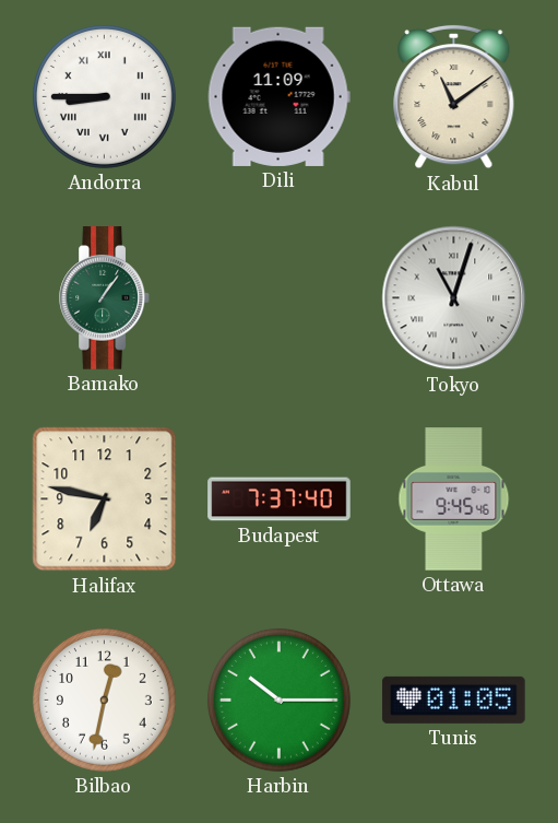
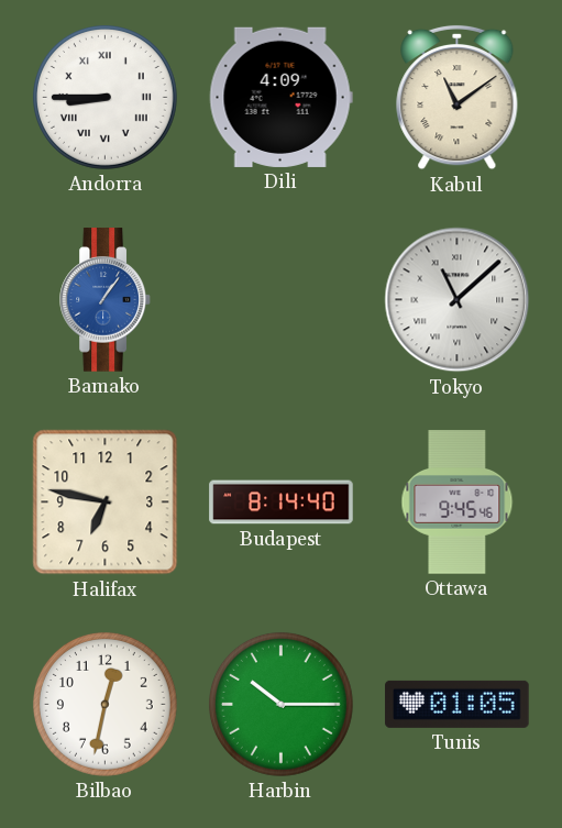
Dili: 11:09 -> 4:09 (280, 97)
Bamako dial: green -> blue (106, 300)
Tokyo: 11:03 -> 11:08 (458, 300)
Budapest: 7:37 -> 8:14 (282, 503)
